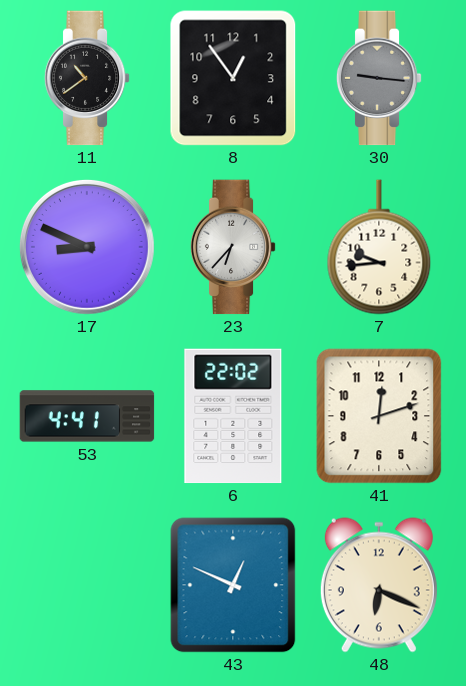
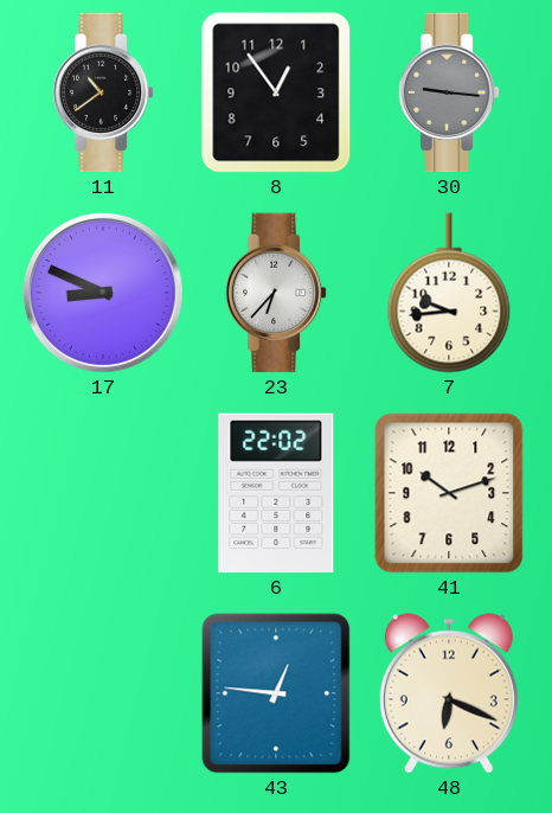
53: 4:41 -> none (87, 416)
41: 12:12 -> 10:12 (449, 493)
43: 12:49 -> 12:46 (276, 693)
